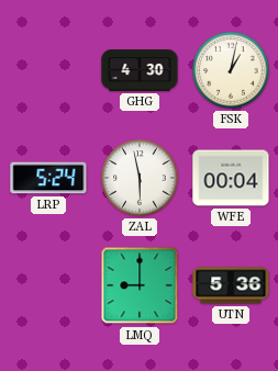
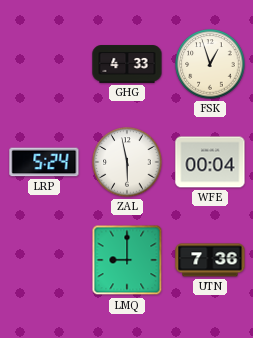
GHG: 4:30 -> 4:33 (127, 64)
FSK: 1:02 -> 12:57 (210, 64)
UTN: 5:36 -> 7:36 (210, 260)
